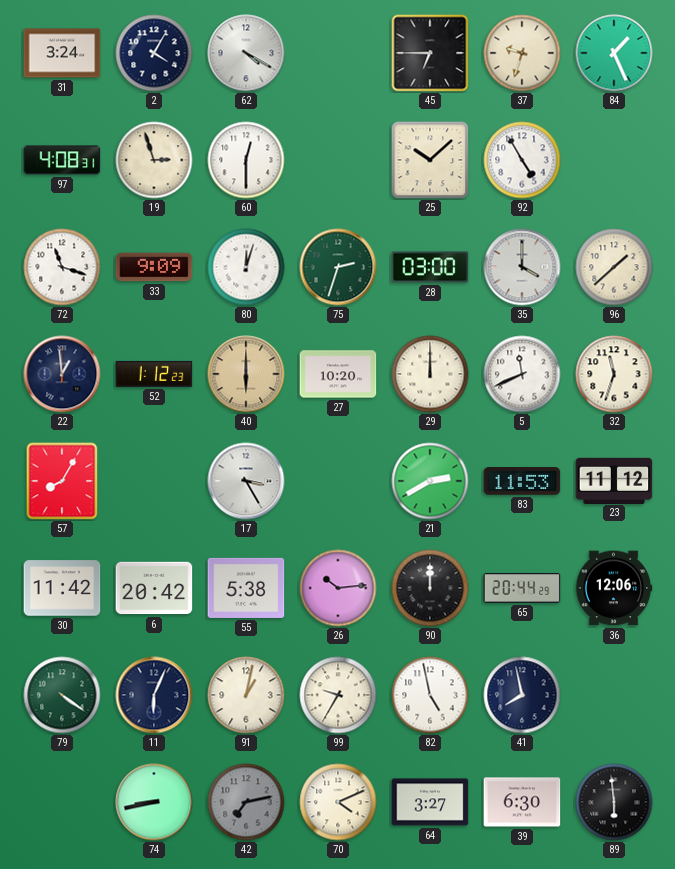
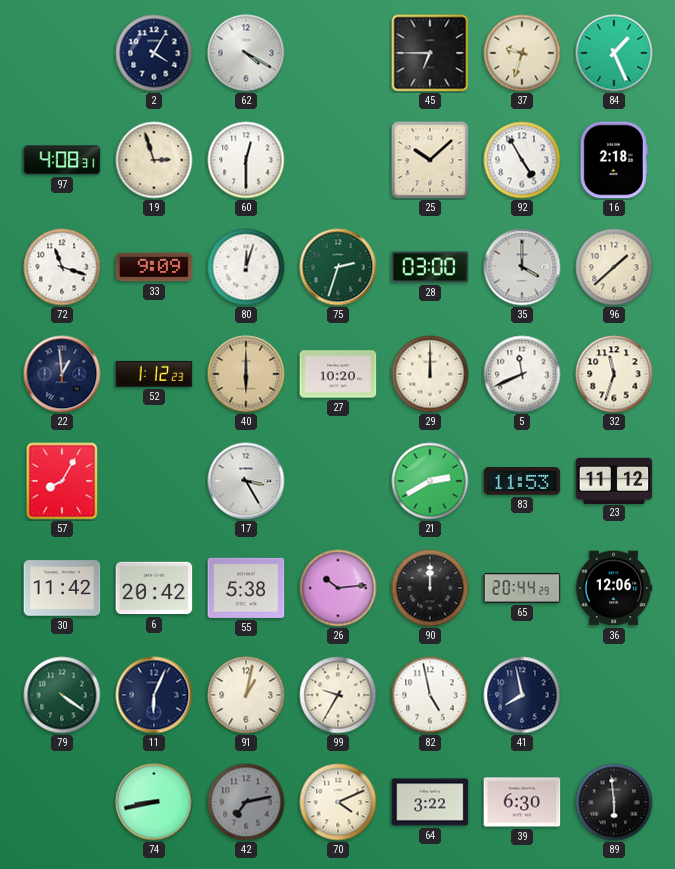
31: 3:24 -> none (62, 53)
16: none -> 2:18 (614, 160)
64: 3:27 -> 3:22 (430, 802)
